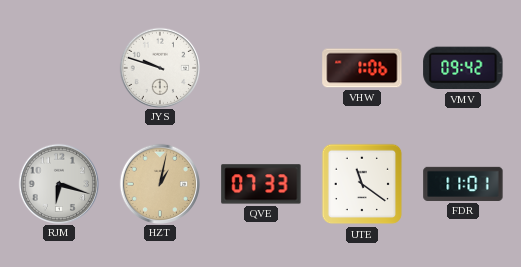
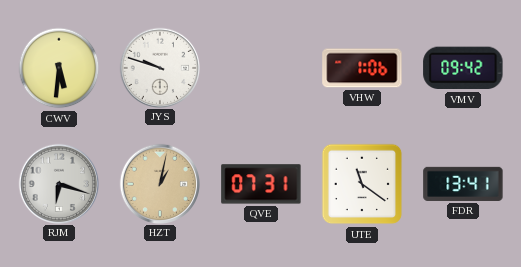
CWV: none -> 5:31 (59, 68)
QVE: 07:33 -> 07:31 (261, 184)
FDR: 11:01 -> 13:41 (463, 184)
